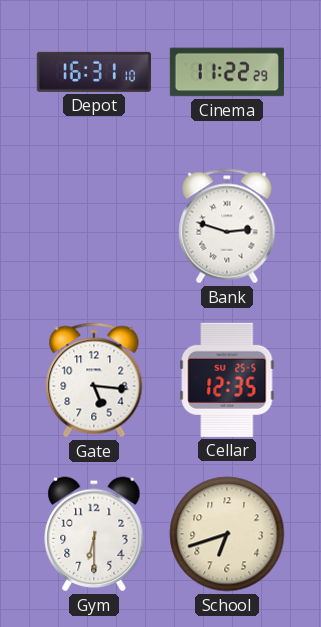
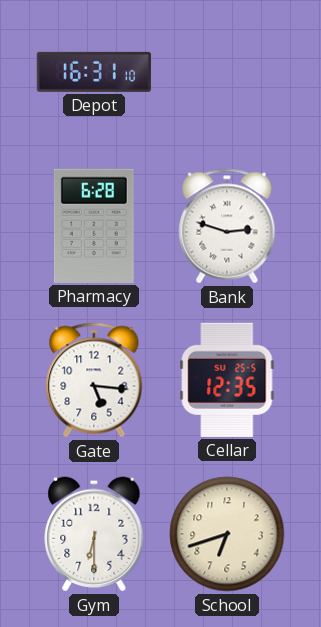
Cinema: 11:22 -> none (227, 72)
Pharmacy: none -> 6:28 (94, 226)
